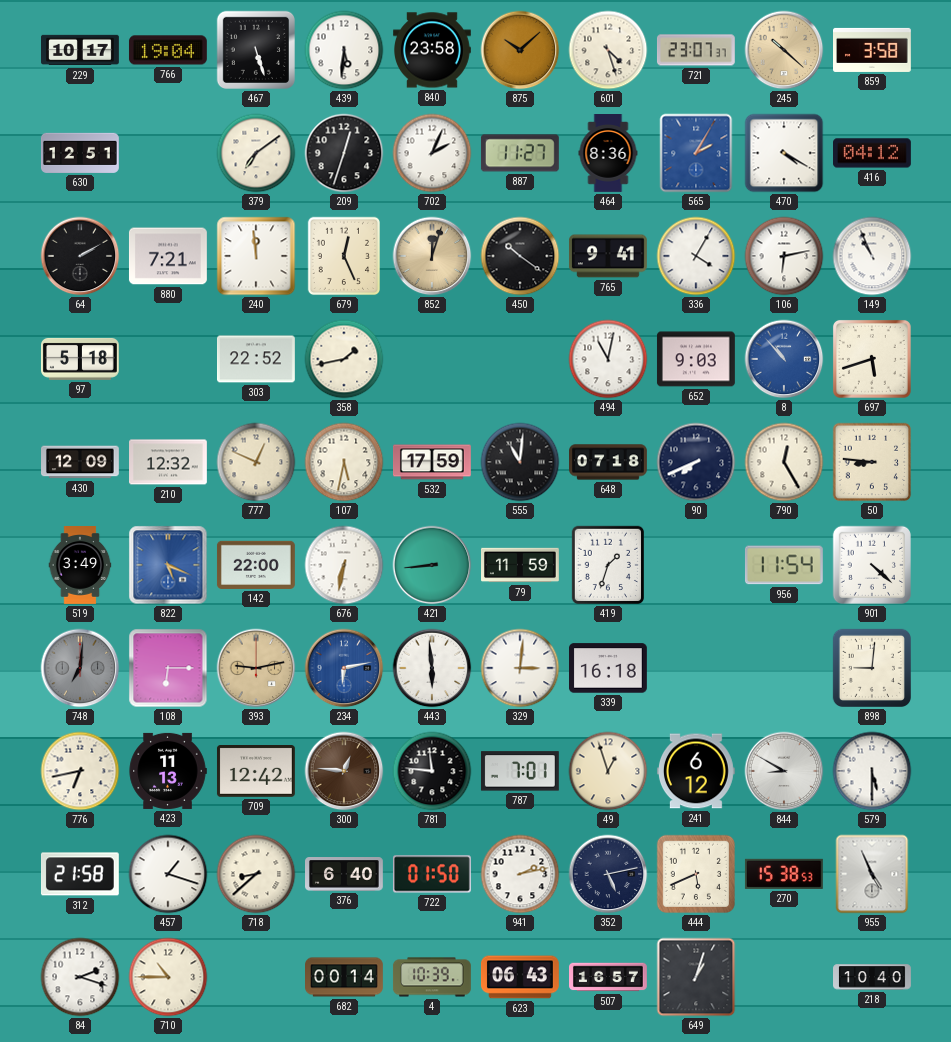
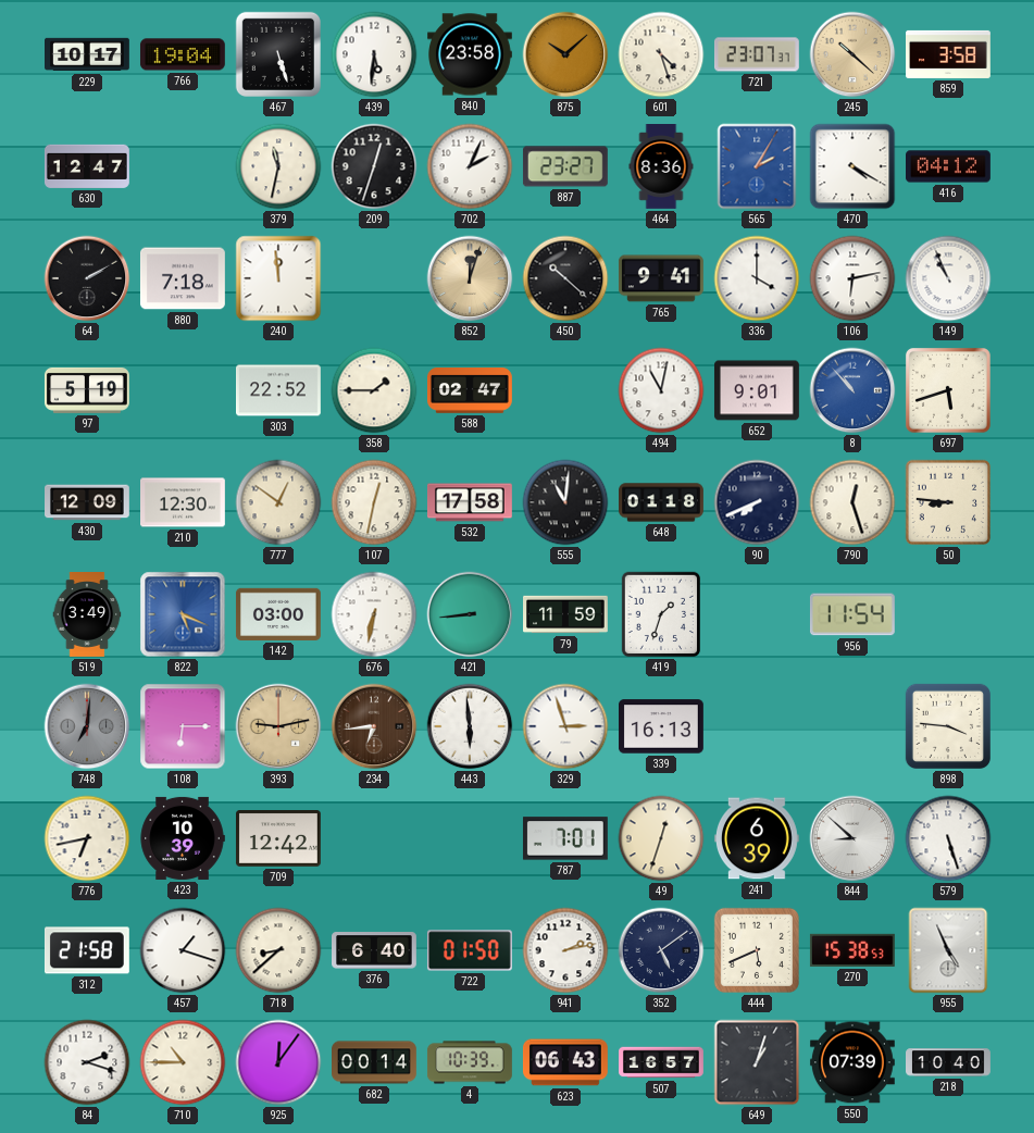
630: 12:51 -> 12:47 (87, 166)
379: 7:09 -> 11:32 (278, 166)
887: 11:27 -> 23:27 (565, 166)
880: 7:21 -> 7:18 (183, 278)
679: 12:26 -> none (343, 256)
450: 10:21 -> 10:22 (565, 278)
336: 4:05 -> 4:00 (757, 278)
97: 5:18 -> 5:19 (87, 390)
358: 1:43 -> 1:45 (374, 390)
588: none -> 02:47 (471, 391)
652: 9:03 -> 9:01 (757, 390)
210: 12:32 -> 12:30 (184, 502)
777: 12:49 -> 12:51 (278, 502)
107: 5:32 -> 12:32 (374, 502)
532: 17:59 -> 17:58 (471, 502)
648: 07:18 -> 01:18 (662, 502)
790: 12:25 -> 12:27 (852, 502)
142: 22:00 -> 03:00 (278, 614)
901: 4:22 -> none (872, 565)
234: 6:13 -> 6:44 (374, 726)
234 dial: blue -> brown (374, 726)
329: 3:01 -> 2:57 (565, 726)
339: 16:18 -> 16:13 (662, 726)
898: 9:01 -> 3:46 (948, 726)
423: 11:13 -> 10:39 (183, 838)
300: 12:46 -> none (344, 771)
781: 11:46 -> none (432, 771)
49: 12:57 -> 12:33 (661, 838)
241: 6:12 -> 6:39 (757, 838)
844: 8:50 -> 8:52 (852, 838)
579: 5:30 -> 5:27 (948, 838)
352: 5:13 -> 5:09 (661, 950)
925: none -> 12:06 (278, 1062)
550: none -> 07:39 (852, 1062)
